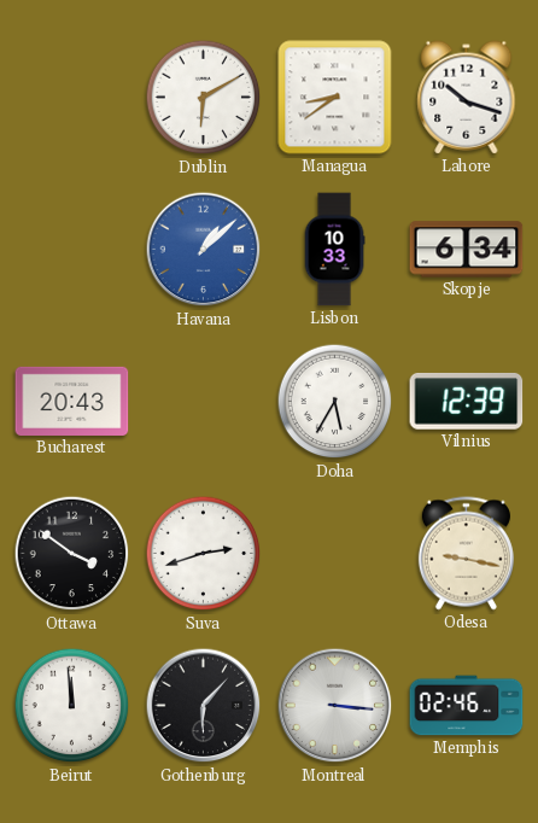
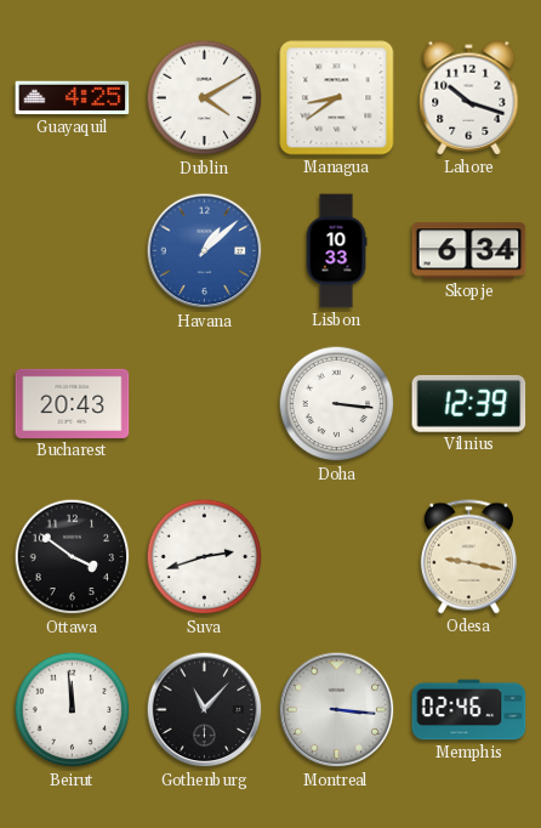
Guayaquil: none -> 4:25 (73, 98)
Dublin: 6:10 -> 4:10 (205, 98)
Doha: 5:35 -> 3:16 (337, 404)
Gothenburg: 6:07 -> 11:07 (205, 710)
